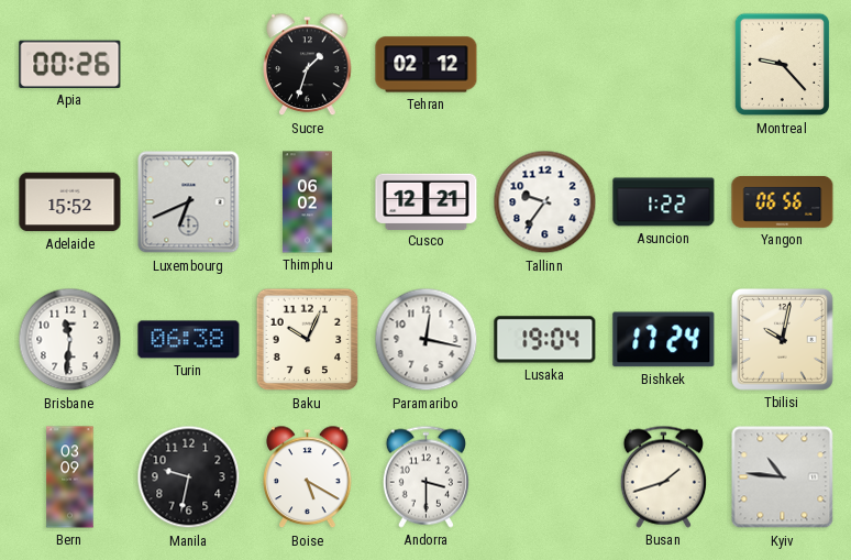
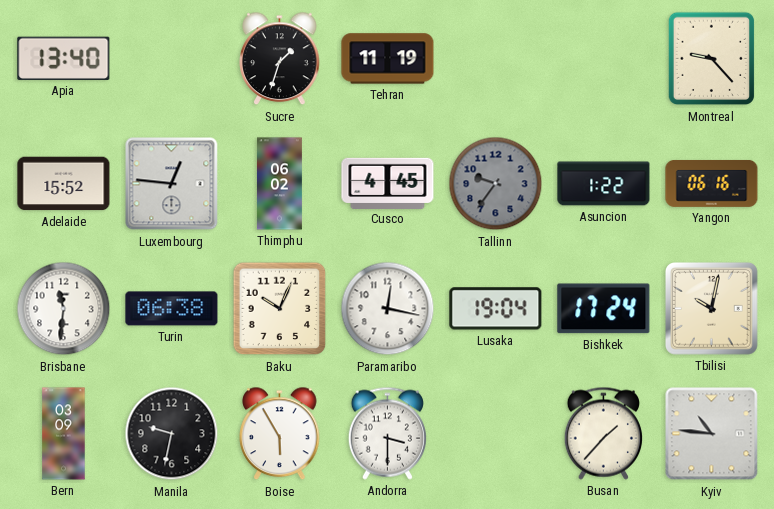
Apia: 00:26 -> 13:40 (64, 58)
Tehran: 02:12 -> 11:19 (388, 59)
Luxembourg: 6:41 -> 12:46 (172, 184)
Cusco: 12:21 -> 4:45 (388, 183)
Tallinn dial: white -> grey (496, 184)
Yangon: 06:56 -> 06:16 (712, 183)
Boise: 5:20 -> 5:55 (280, 434)
Busan: 1:42 -> 1:37 (603, 433)
